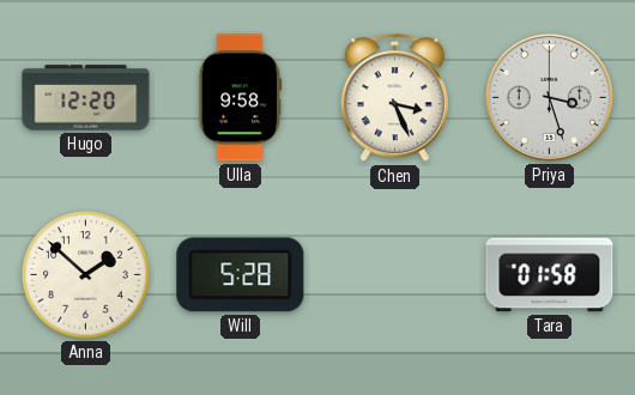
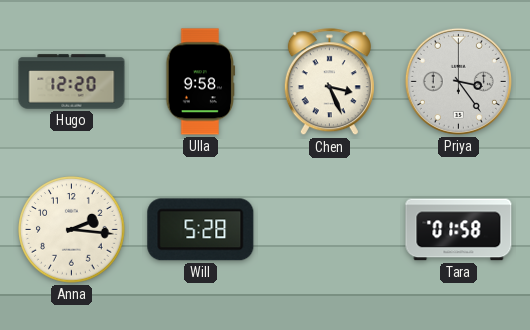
Priya: 3:27 -> 3:24 (458, 81)
Anna: 1:52 -> 2:16 (72, 230)
